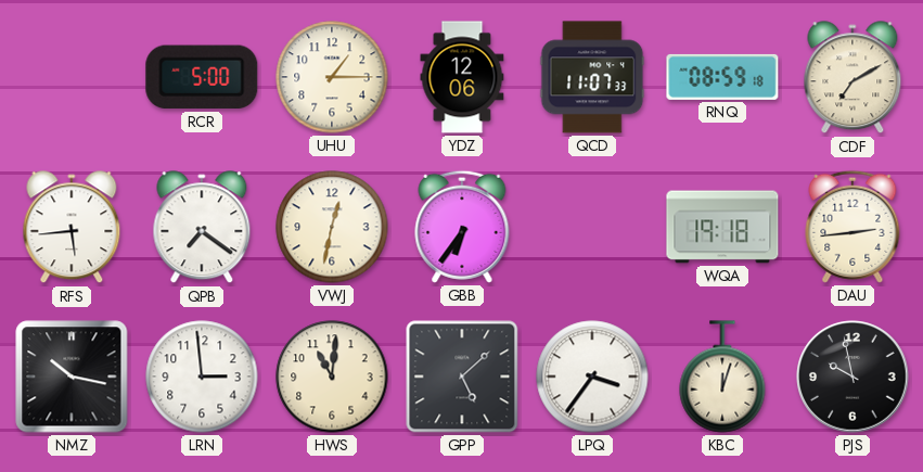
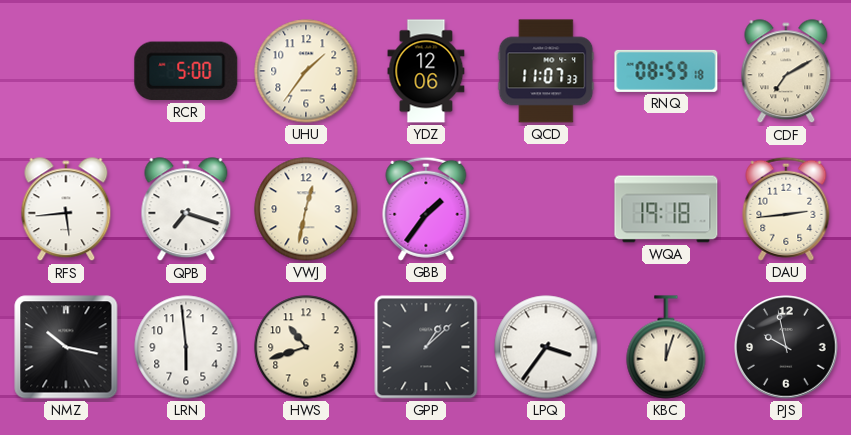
UHU: 1:15 -> 1:36 (306, 71)
QPB: 7:21 -> 7:18 (186, 210)
GBB: 6:36 -> 1:36 (426, 209)
LRN: 2:59 -> 5:59 (186, 347)
HWS: 11:01 -> 10:42 (306, 347)
GPP: 5:08 -> 1:08 (426, 347)
